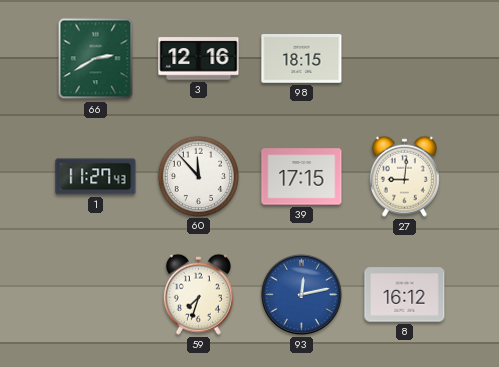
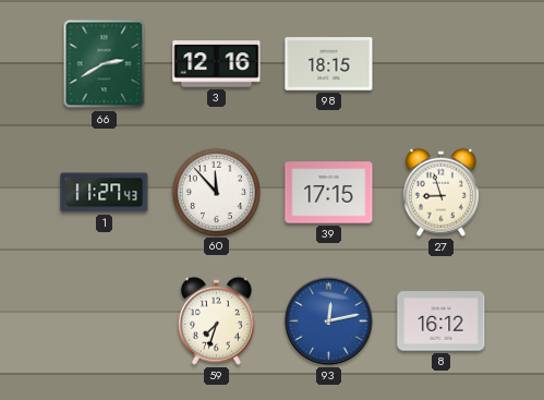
27: 9:01 -> 8:57 (440, 192)
